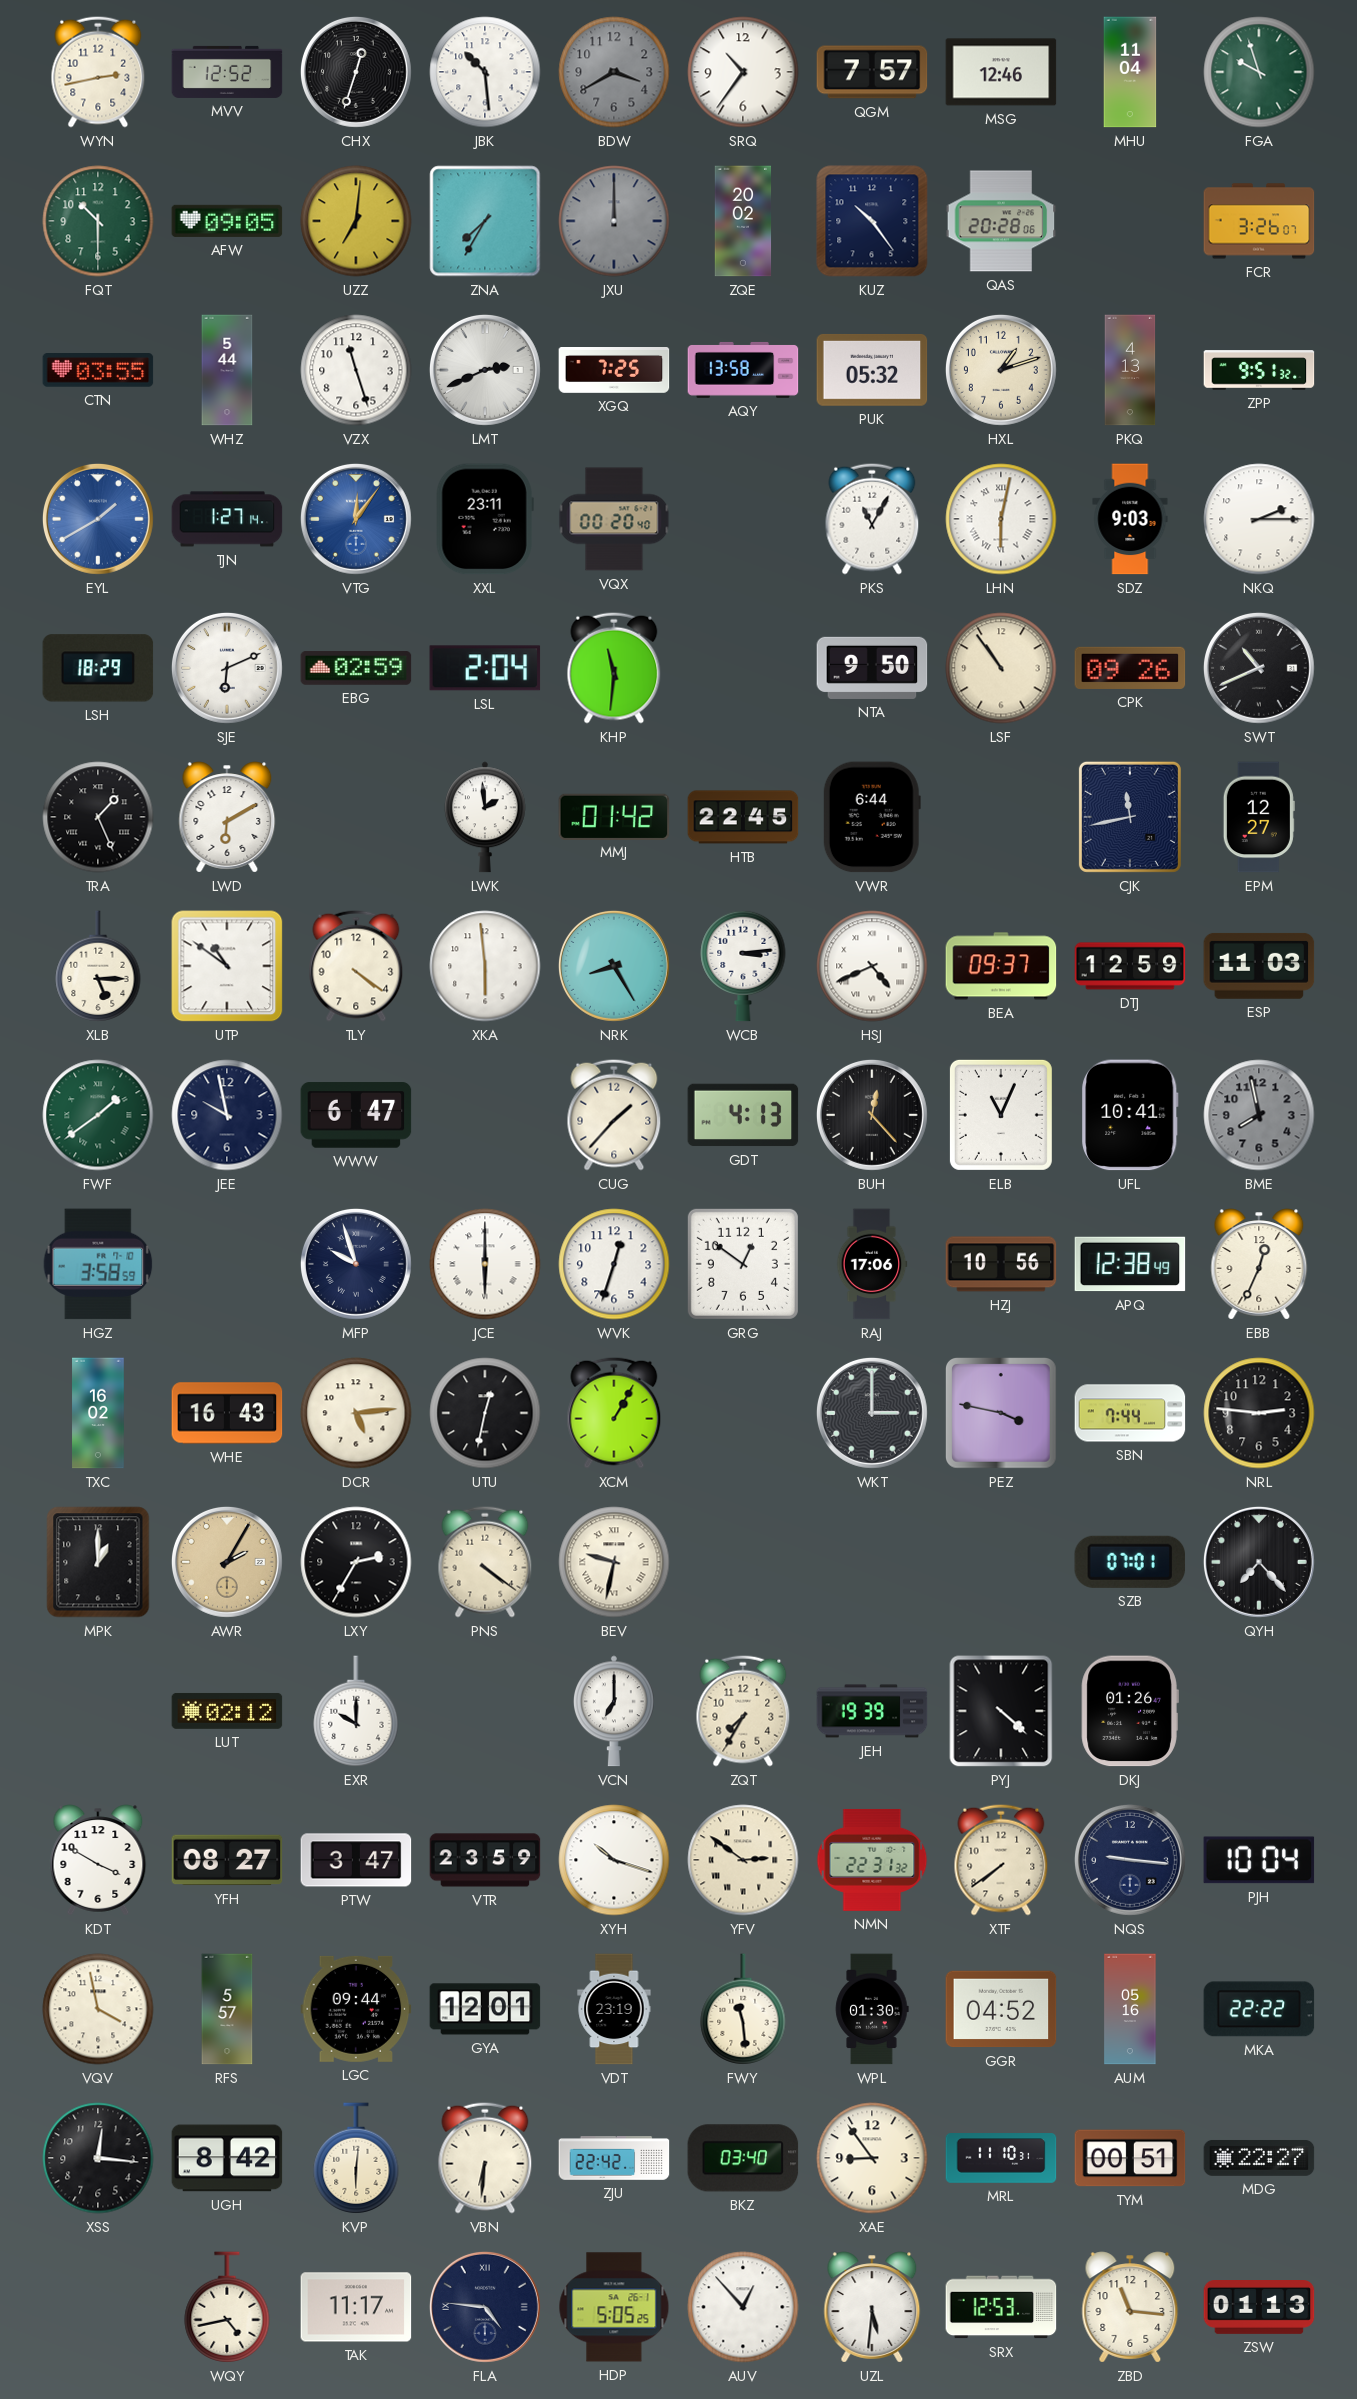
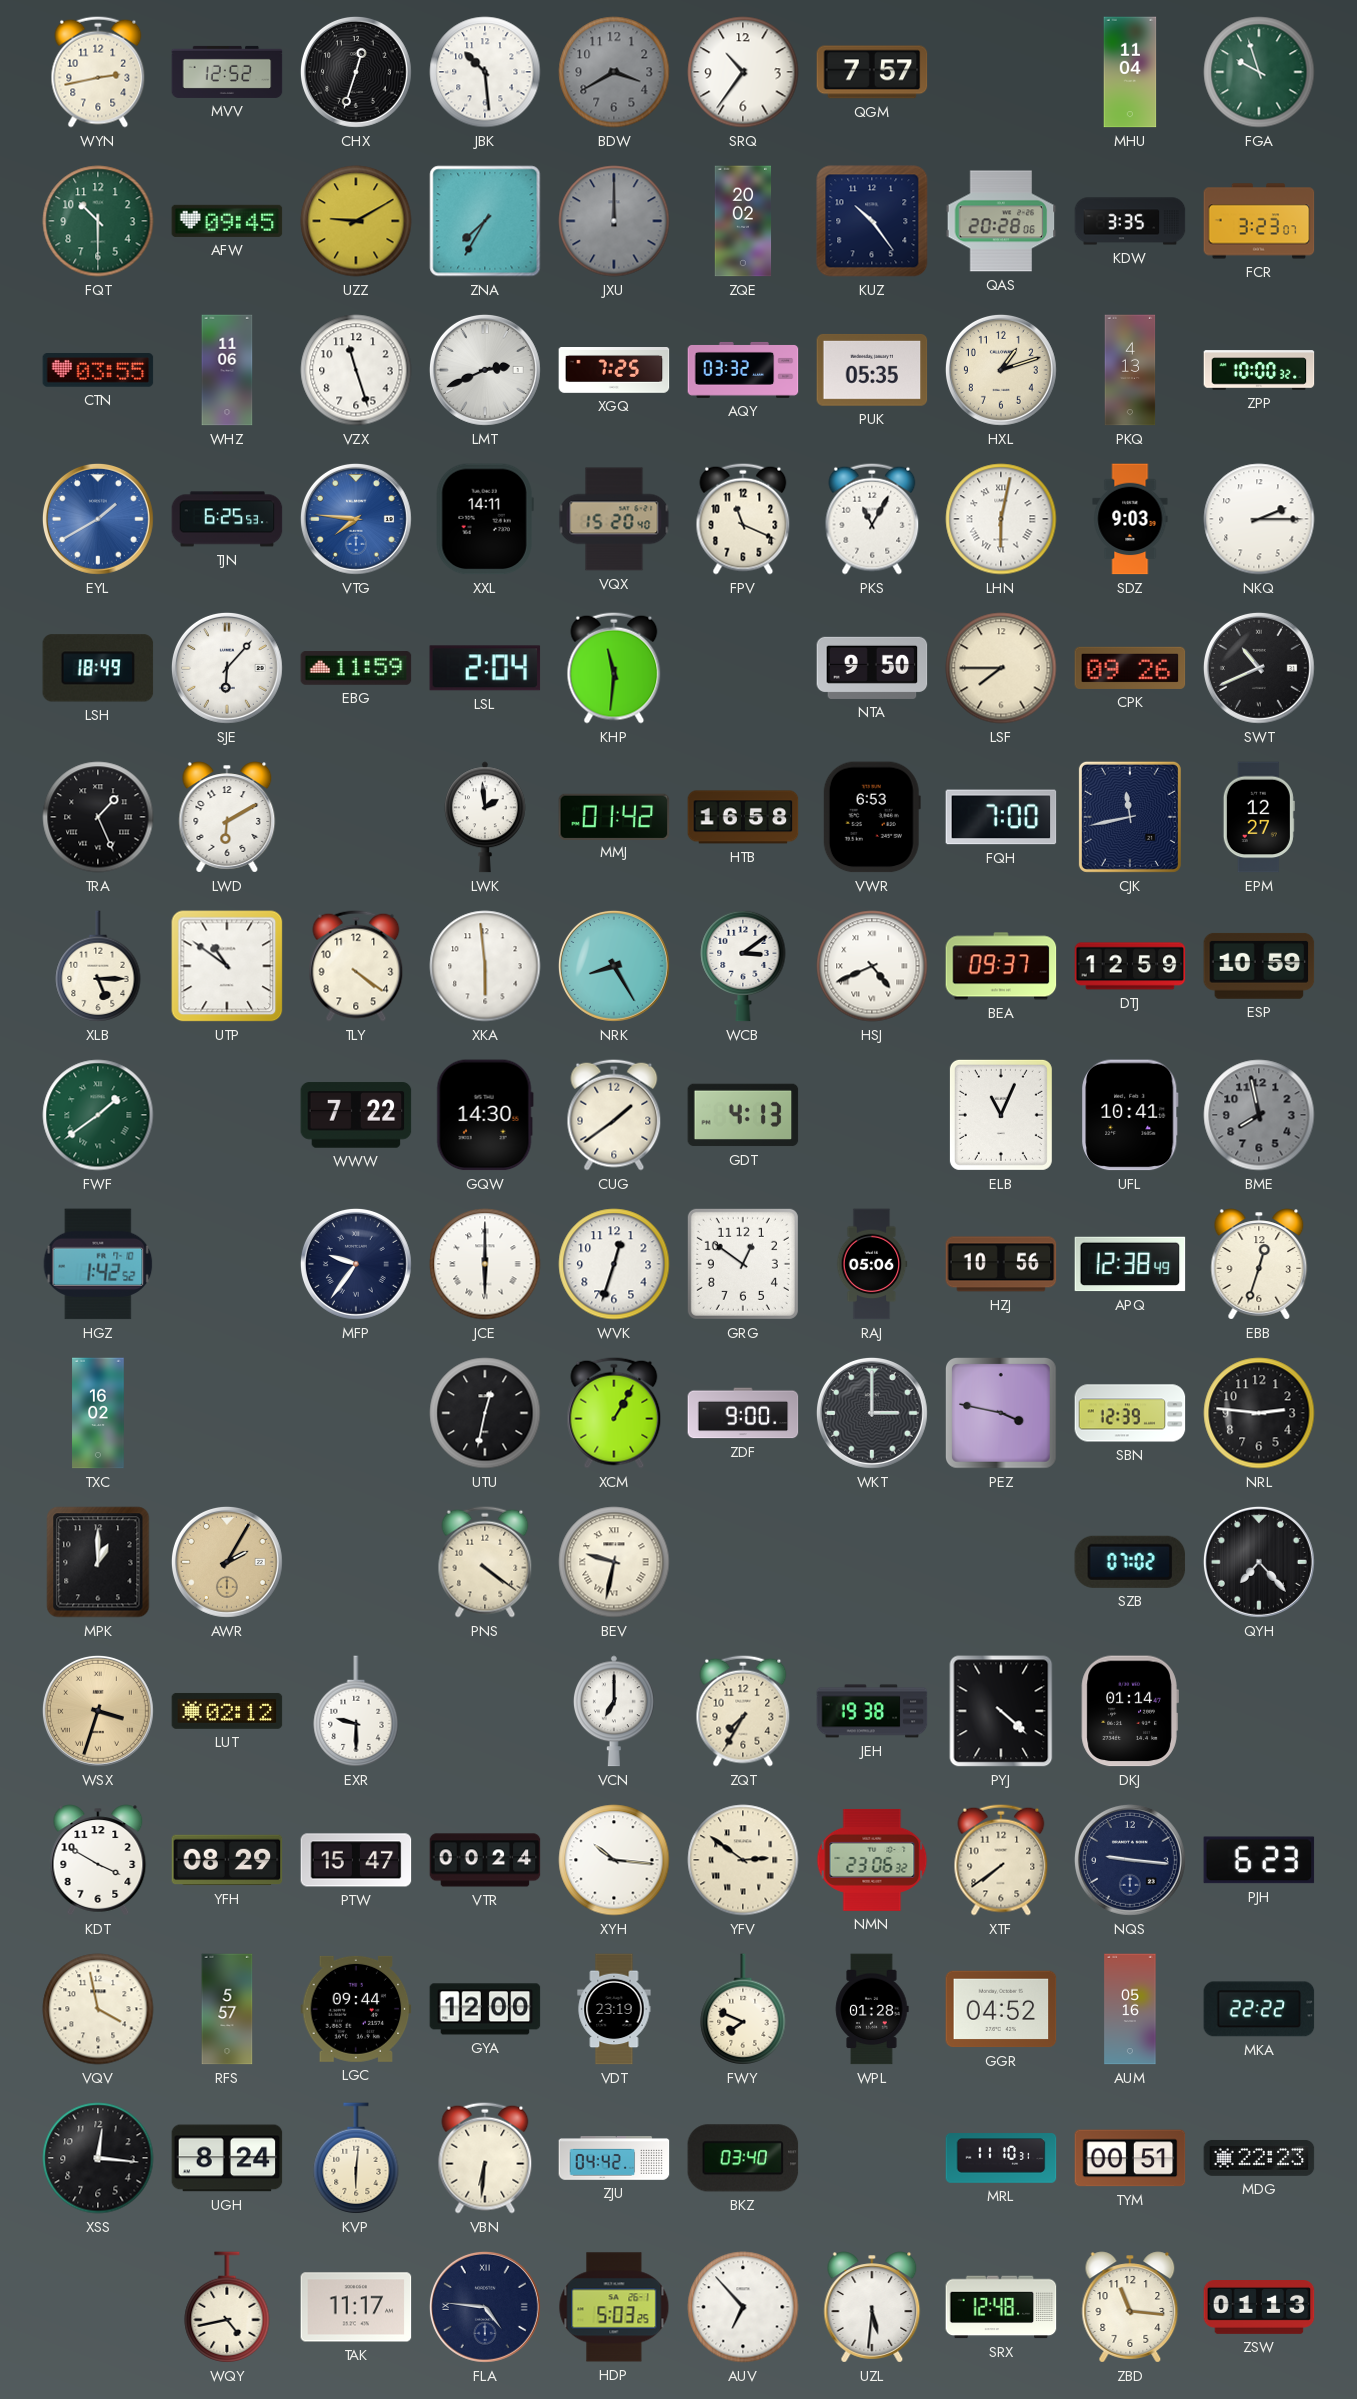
MSG: 12:46 -> none (1001, 72)
AFW: 09:05 -> 09:45 (227, 221)
UZZ: 7:01 -> 9:10 (356, 221)
KDW: none -> 3:35 (1130, 221)
FCR: 3:26 -> 3:23 (1259, 221)
WHZ: 5:44 -> 11:06 (227, 370)
AQY: 13:58 -> 03:32 (743, 370)
PUK: 05:32 -> 05:35 (872, 370)
ZPP: 9:51 -> 10:00 (1259, 370)
TJN: 1:27 -> 6:25 (227, 519)
VTG: 12:06 -> 7:46 (356, 519)
XXL: 23:11 -> 14:11 (485, 519)
VQX: 00:20 -> 15:20 (614, 519)
FPV: none -> 11:19 (743, 519)
LSH: 18:29 -> 18:49 (98, 668)
SJE: 6:11 -> 6:07 (227, 668)
EBG: 02:59 -> 11:59 (356, 669)
LSF: 10:54 -> 7:45 (1001, 668)
HTB: 22:45 -> 16:58 (743, 817)
VWR: 6:44 -> 6:53 (872, 817)
FQH: none -> 7:00 (1001, 817)
WCB: 3:14 -> 3:09 (743, 966)
ESP: 11:03 -> 10:59 (1259, 966)
JEE: 9:58 -> none (227, 1115)
WWW: 6:47 -> 7:22 (356, 1115)
GQW: none -> 14:30 (485, 1115)
CUG: 1:37 -> 1:39 (614, 1115)
BUH: 12:23 -> none (872, 1115)
HGZ: 3:58 -> 1:42 (98, 1264)
MFP: 9:57 -> 9:36 (356, 1264)
RAJ: 17:06 -> 05:06 (872, 1264)
EBB: 12:34 -> 12:33 (1259, 1264)
WHE: 16:43 -> none (227, 1413)
DCR: 5:14 -> none (356, 1413)
ZDF: none -> 9:00 (743, 1413)
SBN: 7:44 -> 12:39 (1130, 1413)
LXY: 2:35 -> none (356, 1562)
SZB: 07:01 -> 07:02 (1130, 1562)
WSX: none -> 3:33 (98, 1711)
EXR: 10:00 -> 9:30 (356, 1711)
JEH: 19:39 -> 19:38 (872, 1711)
DKJ: 01:26 -> 01:14 (1130, 1711)
YFH: 08:27 -> 08:29 (227, 1860)
PTW: 3:47 -> 15:47 (356, 1860)
VTR: 23:59 -> 00:24 (485, 1860)
XYH: 10:18 -> 10:16 (614, 1860)
NMN: 22:31 -> 23:06 (872, 1860)
PJH: 10:04 -> 6:23 (1259, 1860)
GYA: 12:01 -> 12:00 (485, 2009)
FWY: 11:29 -> 7:49 (743, 2009)
WPL: 01:30 -> 01:28 (872, 2009)
UGH: 8:42 -> 8:24 (227, 2158)
ZJU: 22:42 -> 04:42 (614, 2159)
XAE: 8:54 -> none (872, 2158)
MDG: 22:27 -> 22:23 (1259, 2158)
HDP: 5:05 -> 5:03 (614, 2307)
AUV: 12:53 -> 6:53 (743, 2307)
SRX: 12:53 -> 12:48 (1001, 2307)
